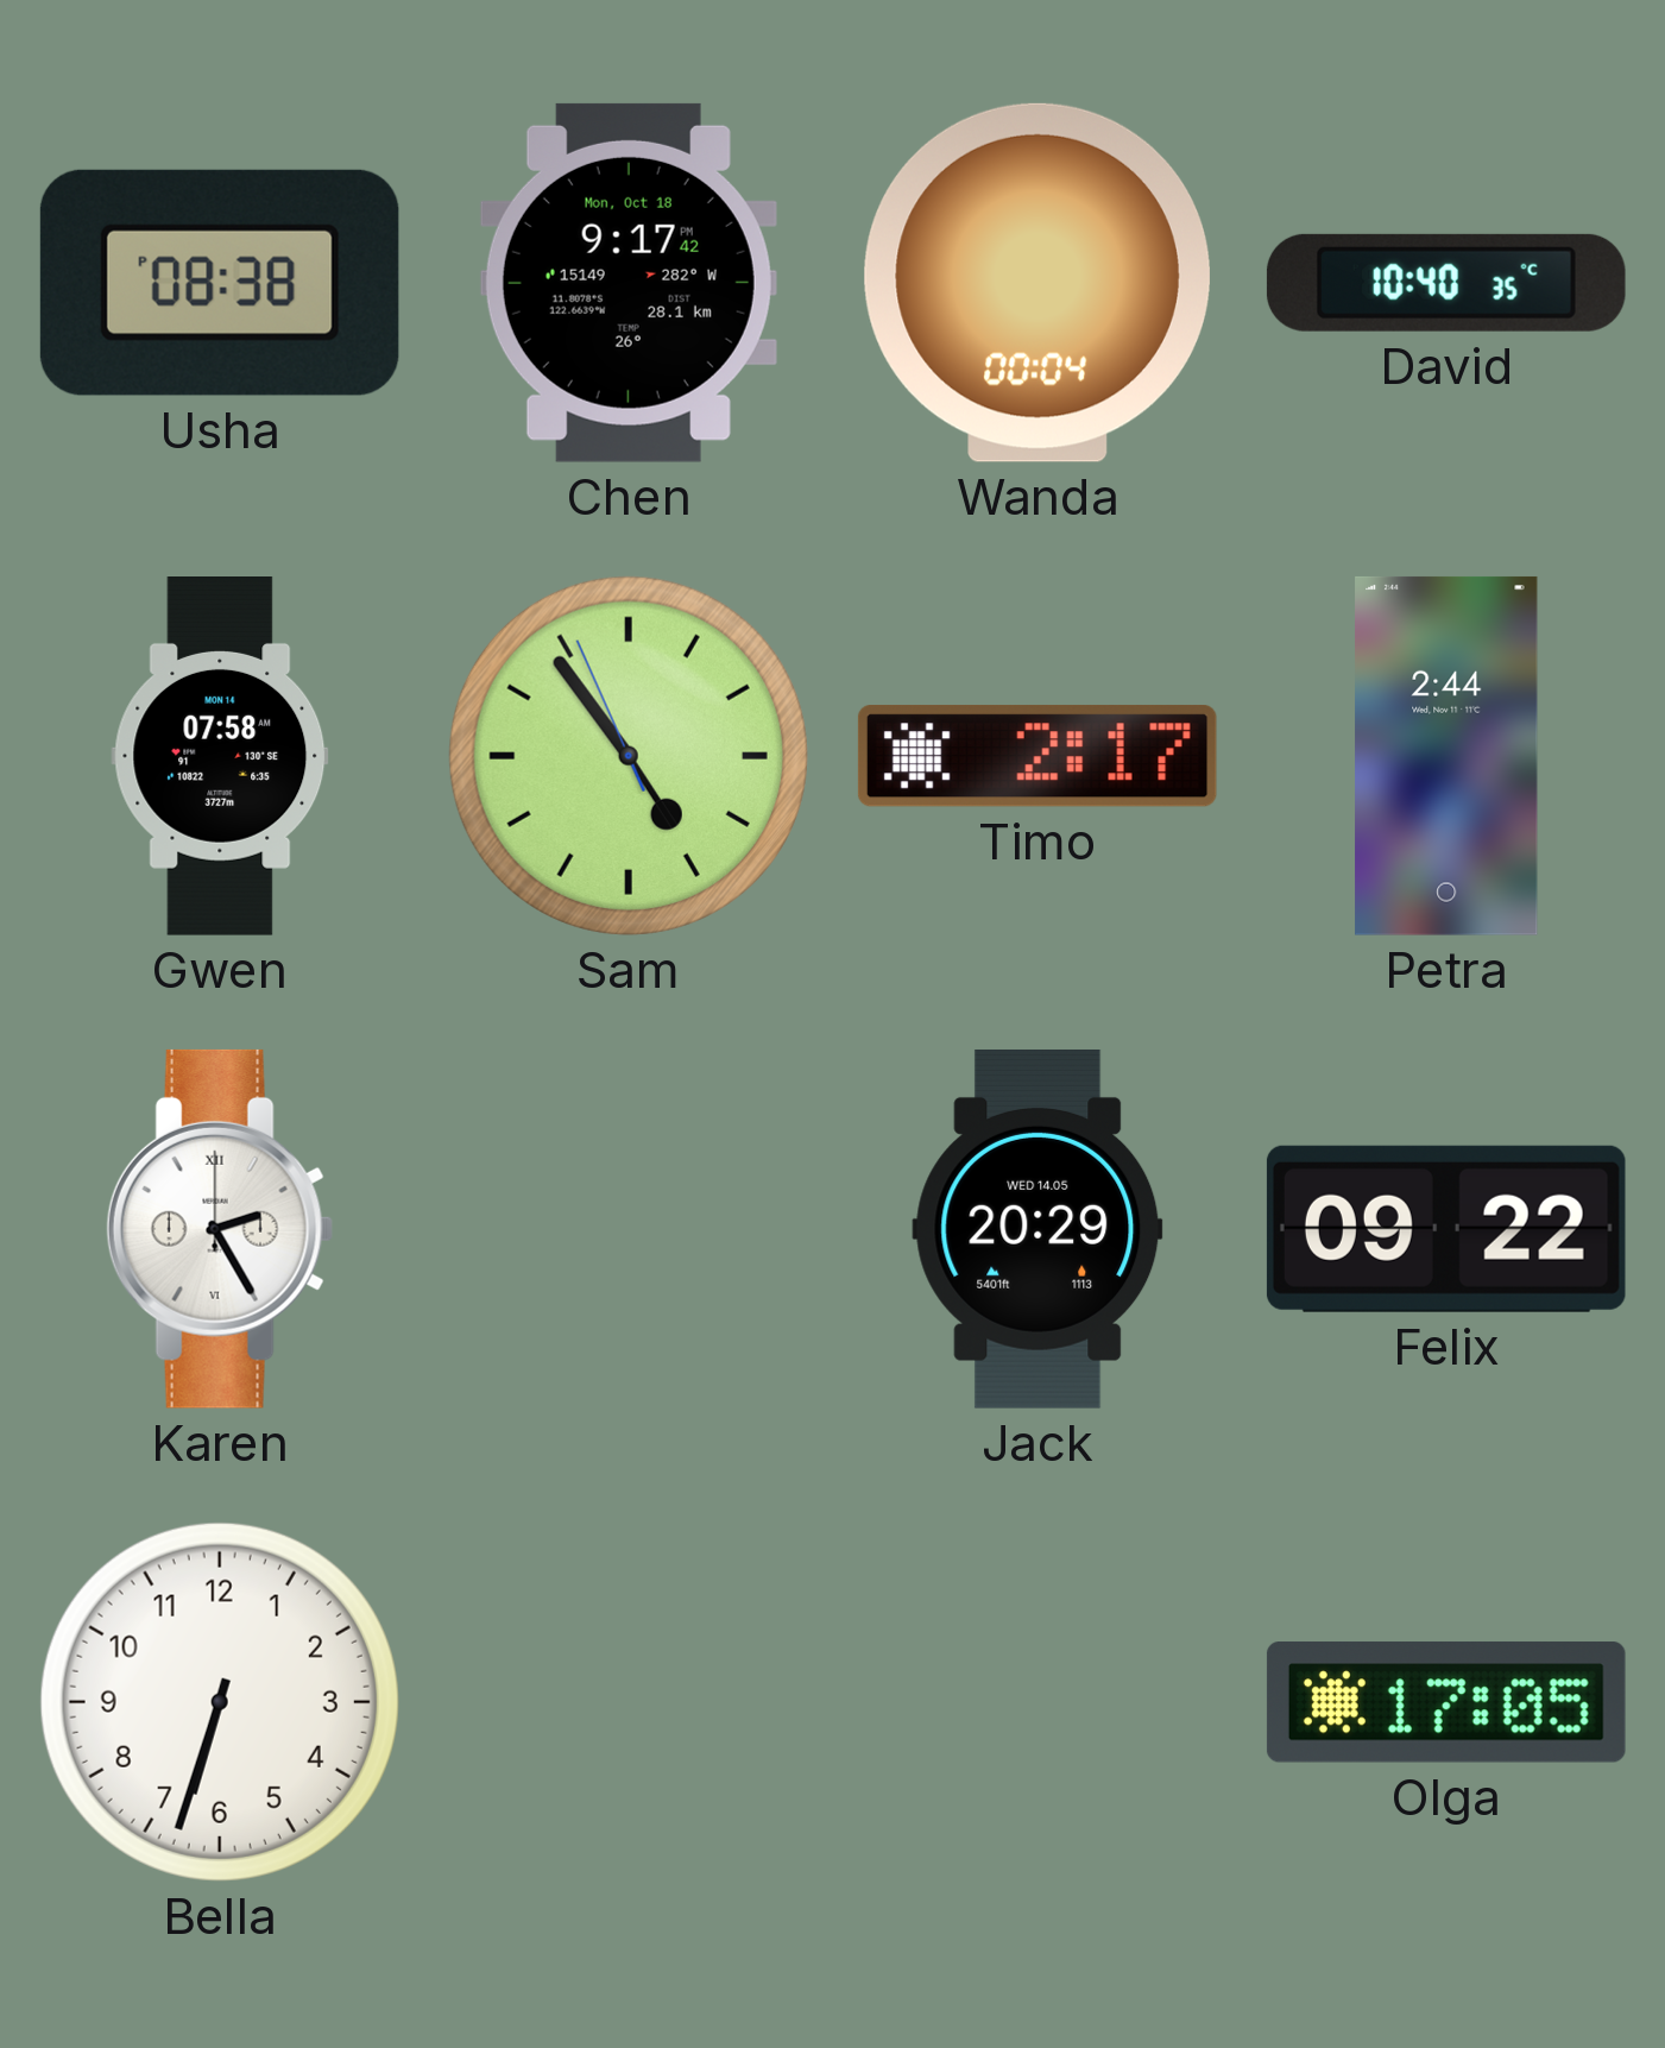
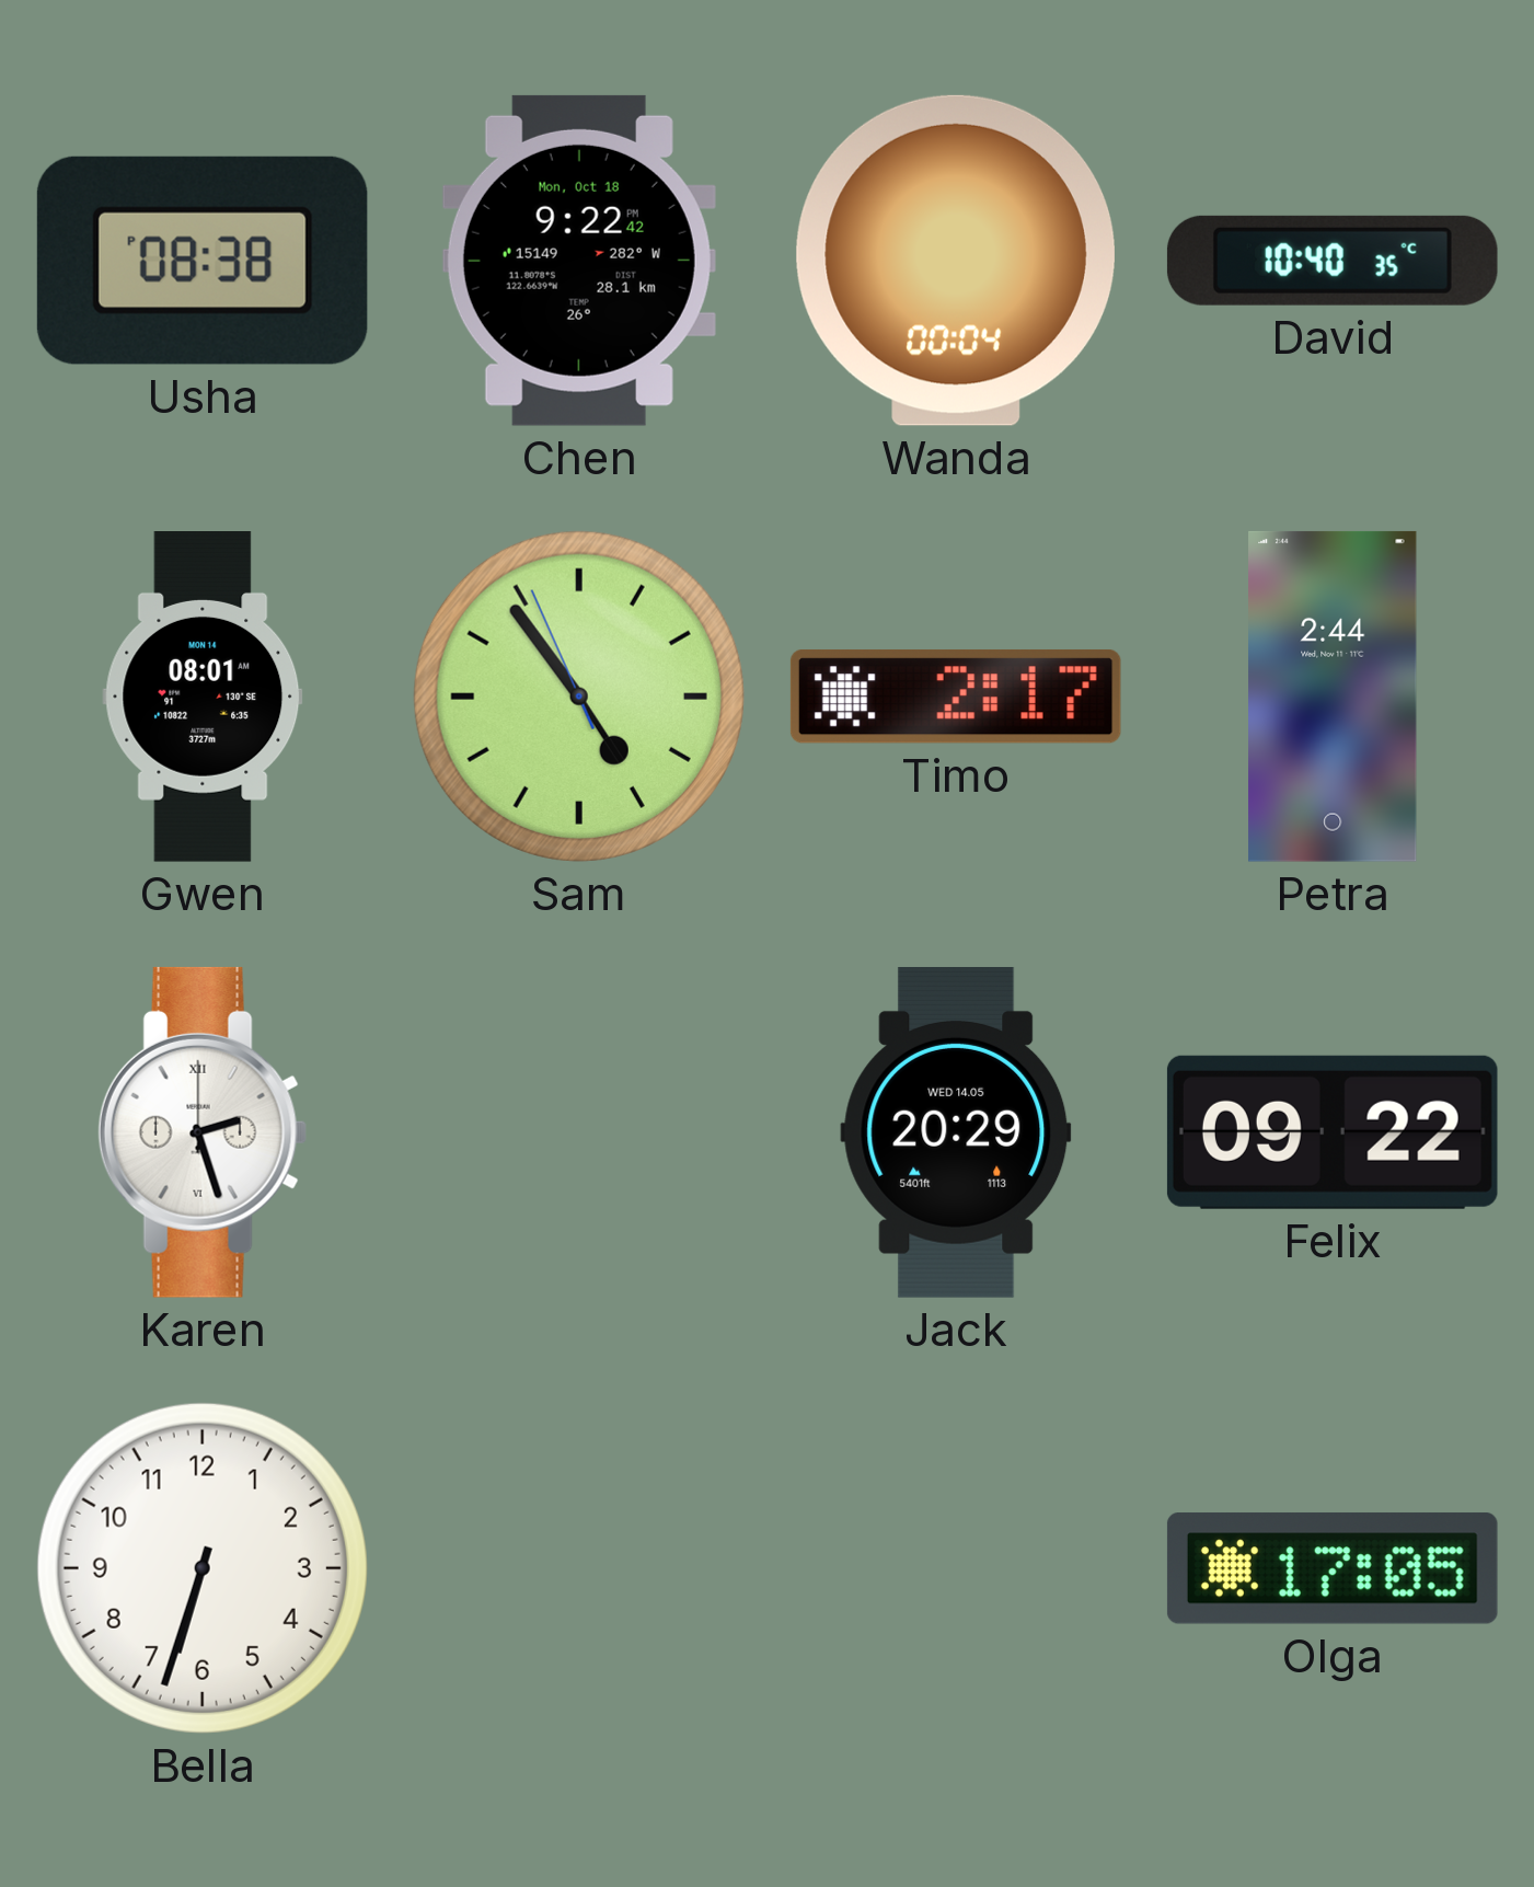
Chen: 9:17 -> 9:22 (579, 261)
Gwen: 07:58 -> 08:01 (203, 698)
Karen: 2:25 -> 2:27 (203, 1132)
